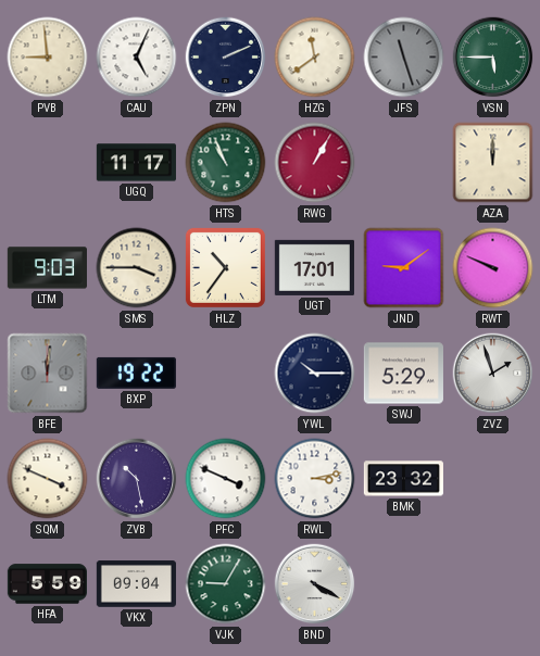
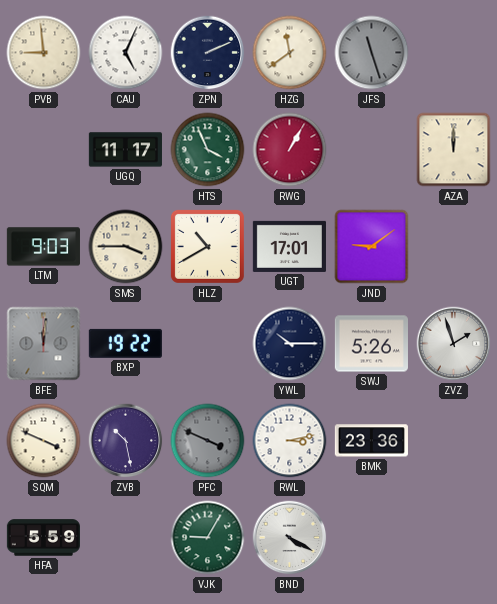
VSN: 5:45 -> none (493, 58)
HTS: 10:56 -> 3:56 (208, 150)
HLZ: 10:36 -> 10:40 (207, 246)
RWT: 9:49 -> none (493, 268)
SWJ: 5:29 -> 5:26 (371, 344)
PFC dial: white -> grey (208, 441)
BMK: 23:32 -> 23:36 (371, 441)
VKX: 09:04 -> none (136, 584)
